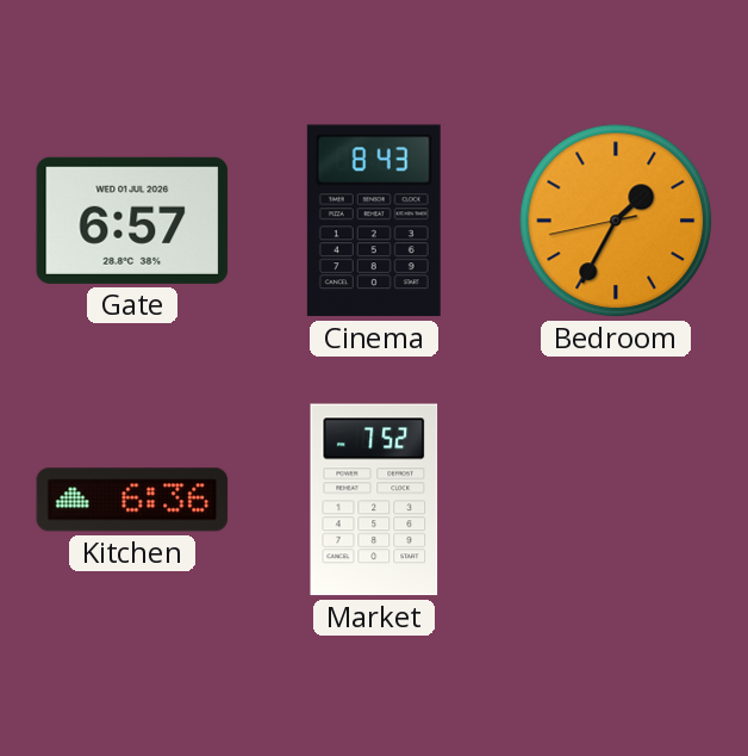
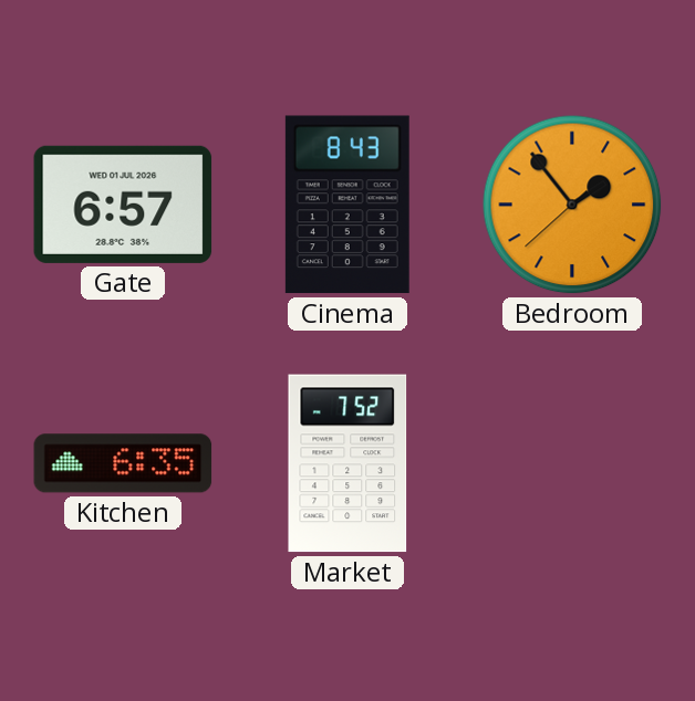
Bedroom: 1:34 -> 1:53 (572, 205)
Kitchen: 6:36 -> 6:35 (123, 463)
